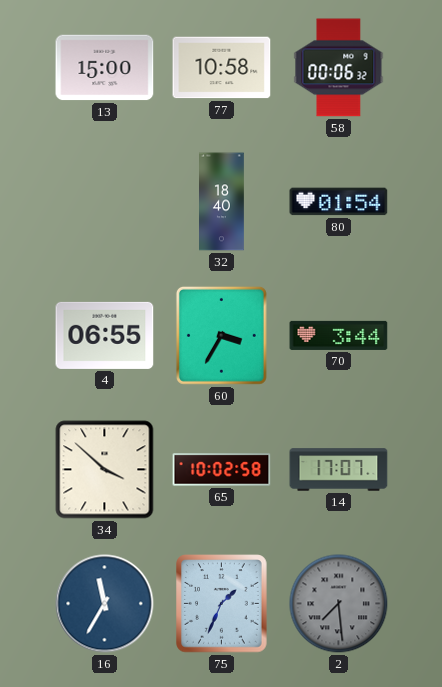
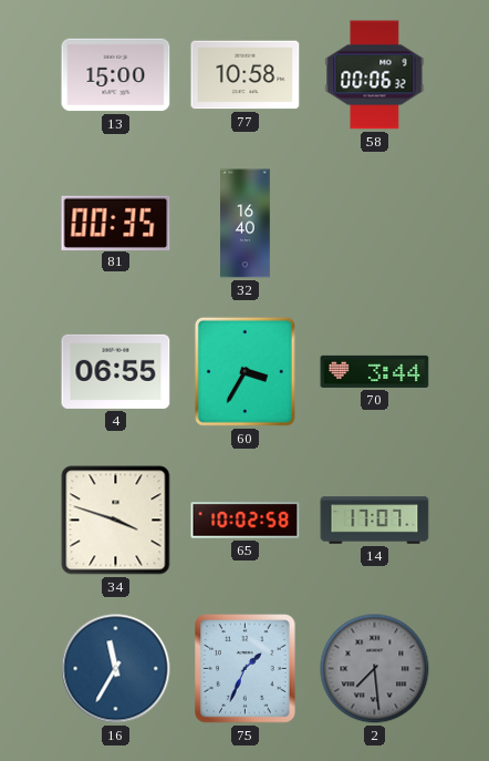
81: none -> 00:35 (116, 223)
32: 18:40 -> 16:40 (246, 224)
80: 01:54 -> none (339, 202)
34: 3:52 -> 3:48 (116, 521)
